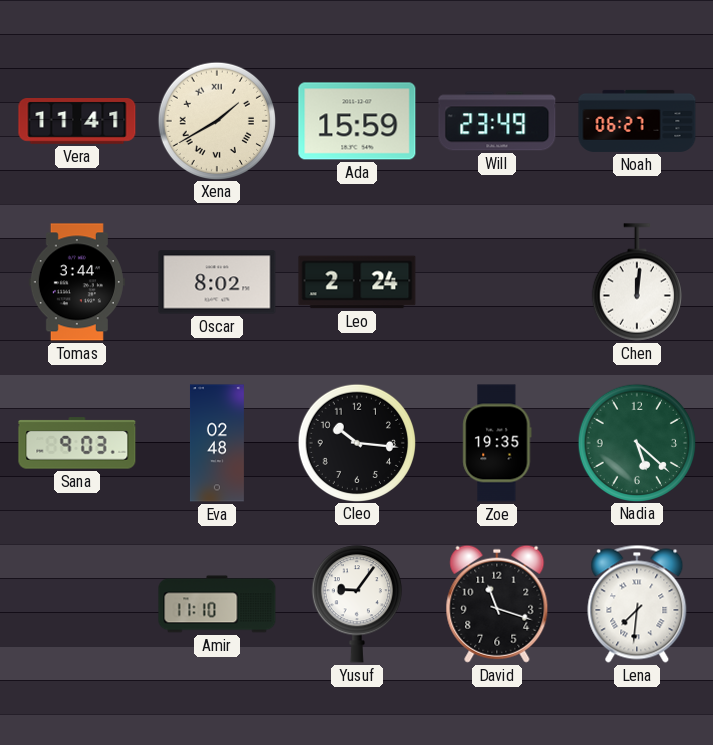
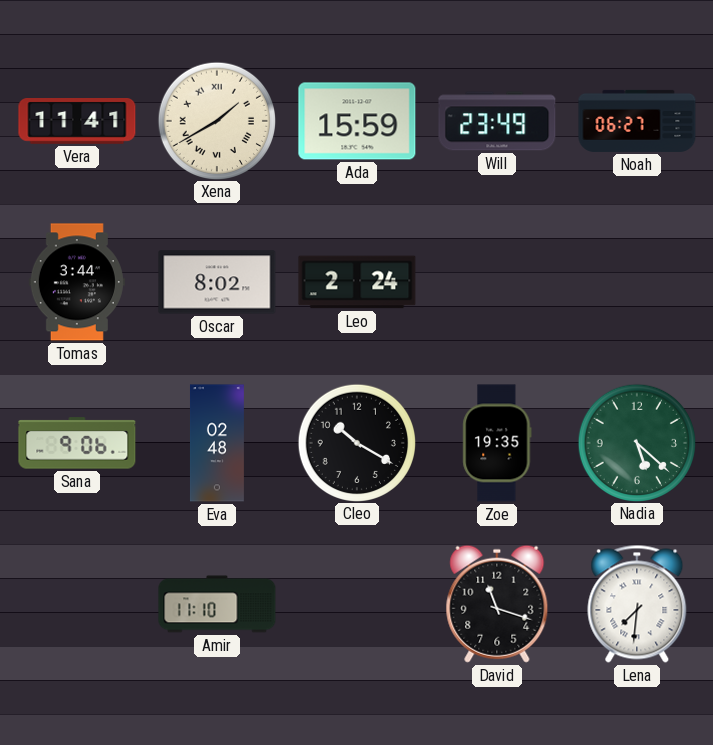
Chen: 12:01 -> none (637, 282)
Sana: 9:03 -> 9:06 (77, 443)
Cleo: 10:16 -> 10:20 (356, 442)
Yusuf: 9:06 -> none (357, 604)
